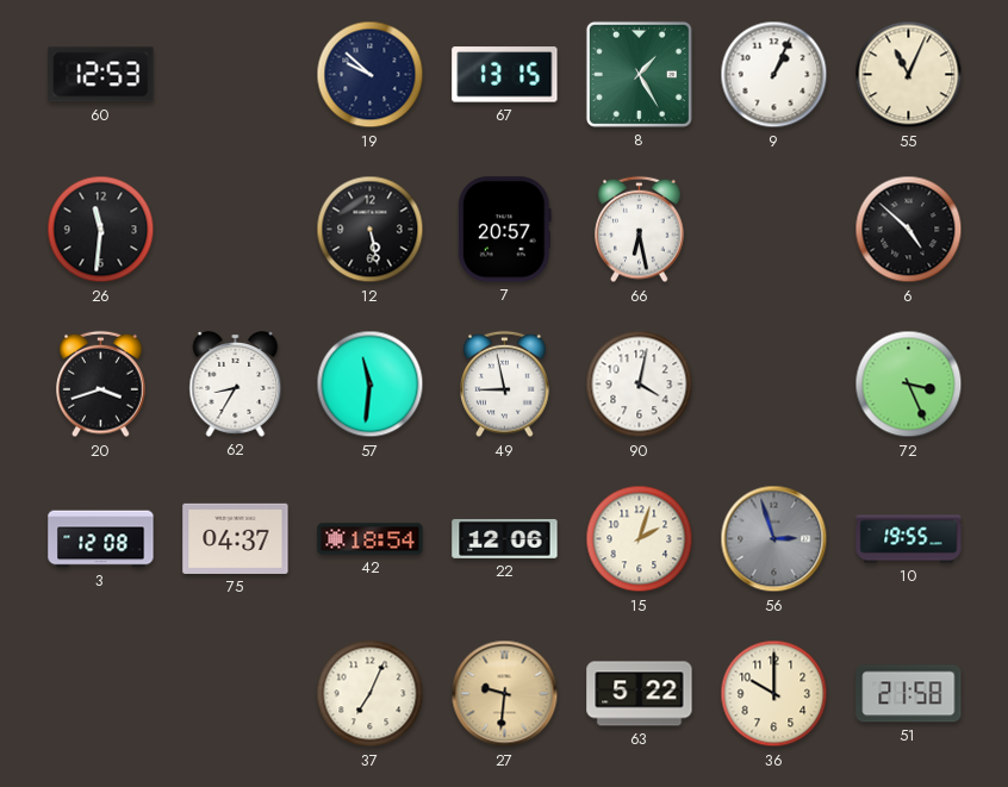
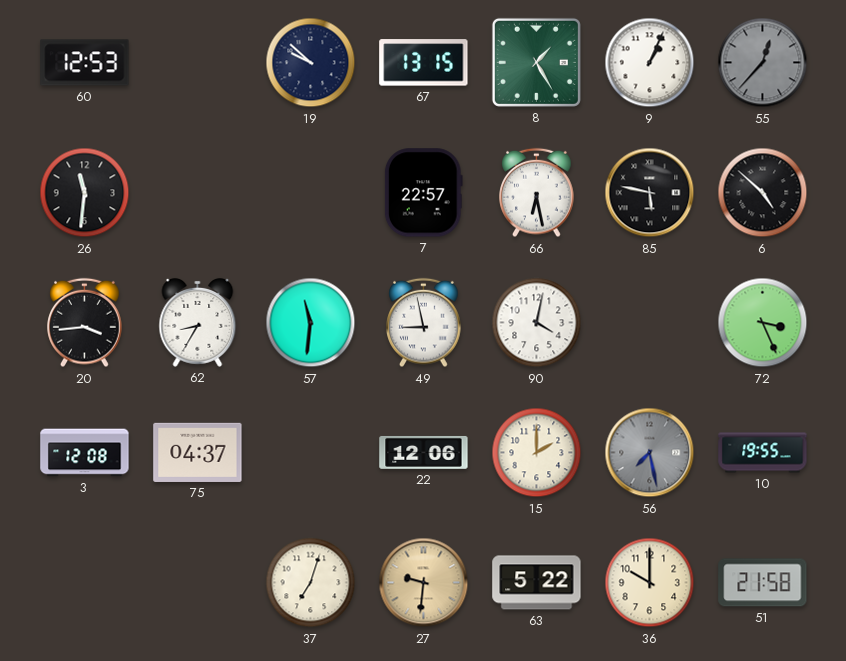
55: 11:04 -> 12:37 (763, 63)
55 dial: cream -> grey (763, 63)
12: 5:28 -> none (371, 230)
7: 20:57 -> 22:57 (423, 193)
85: none -> 5:47 (650, 193)
20: 3:42 -> 3:44 (85, 323)
42: 18:54 -> none (371, 539)
15: 2:03 -> 2:00 (537, 453)
56: 2:57 -> 7:28 (650, 453)
37: 7:04 -> 7:03 (311, 583)
